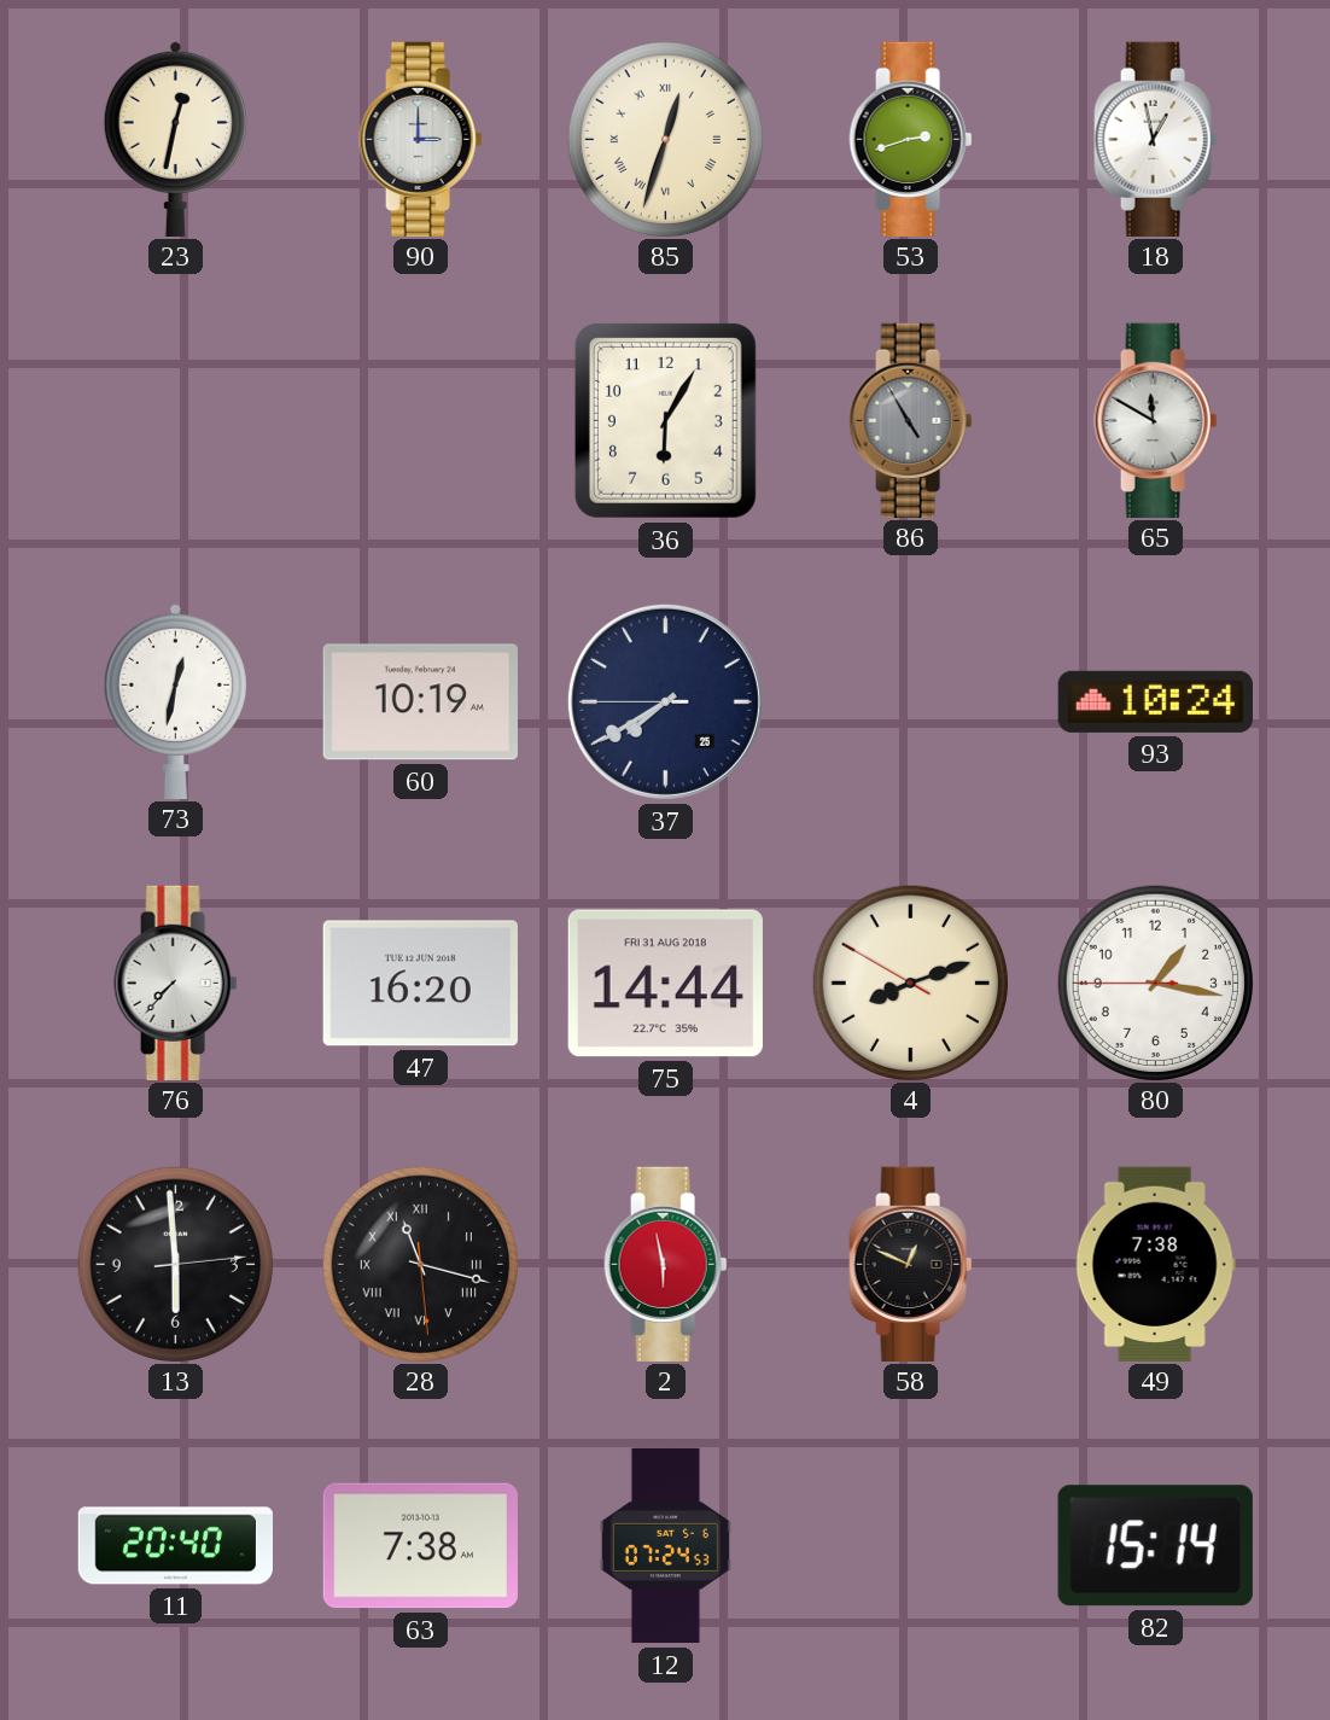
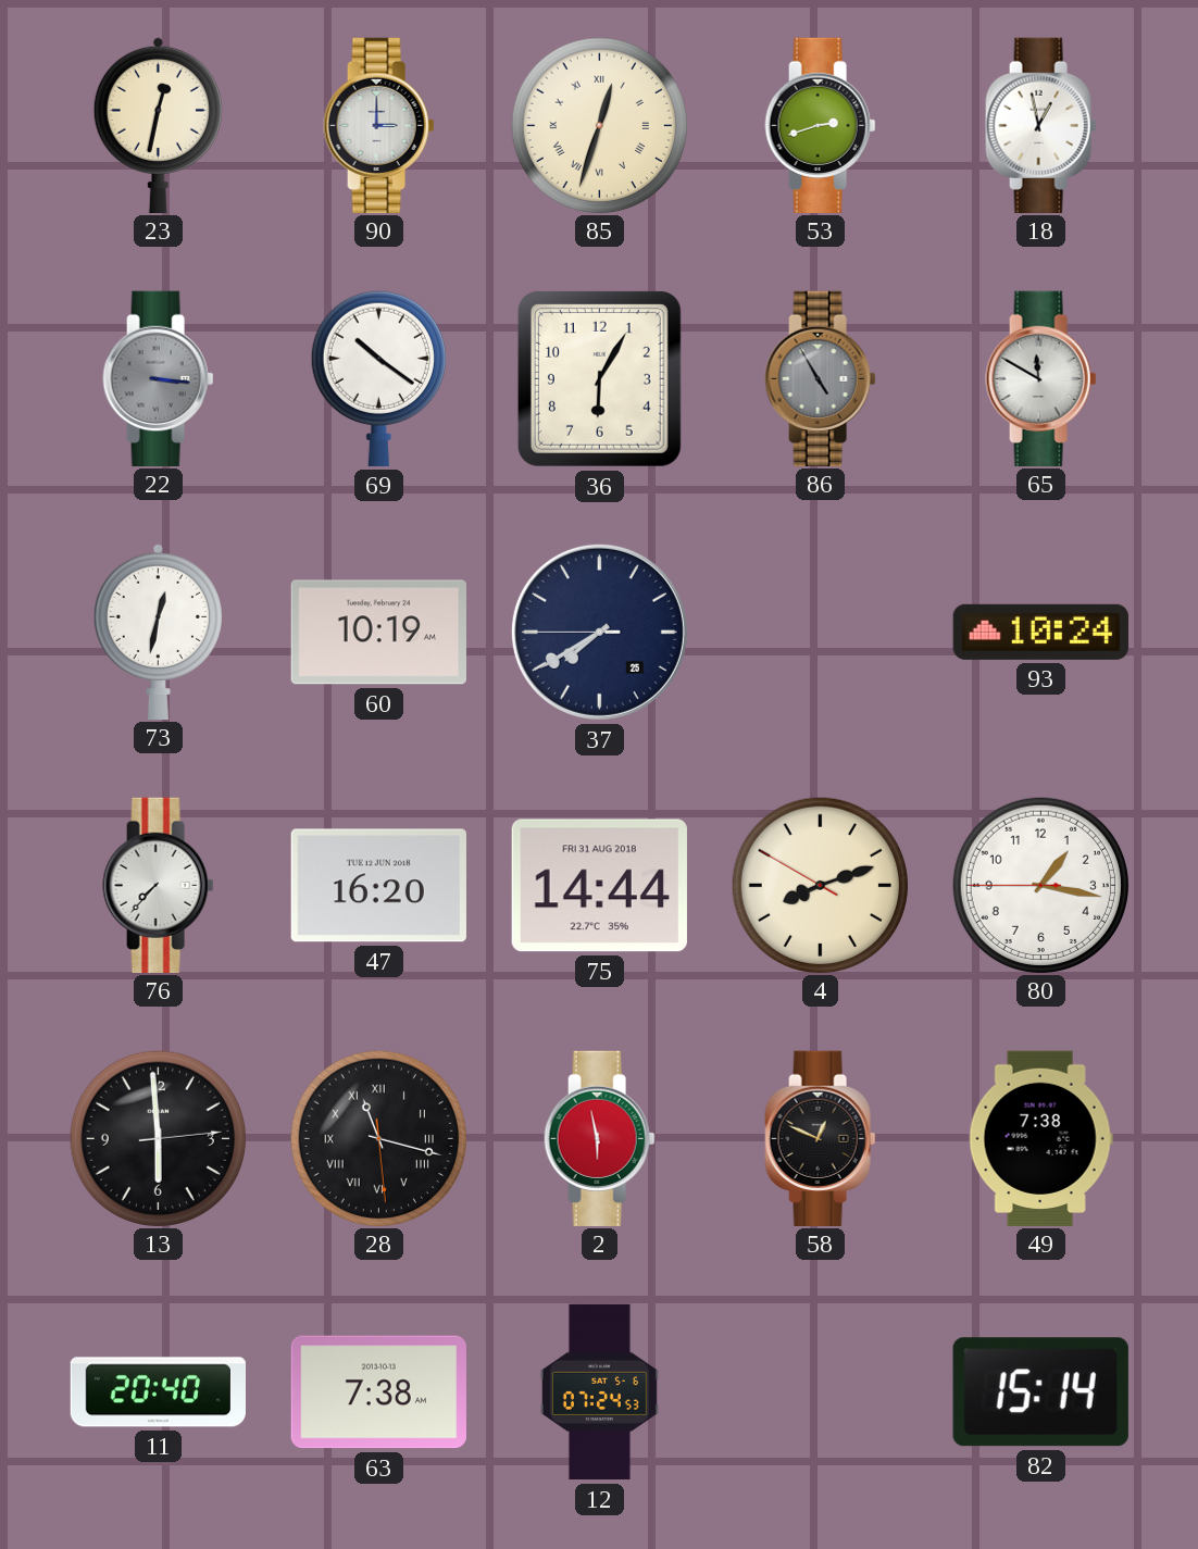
22: none -> 3:16 (159, 378)
69: none -> 10:21 (378, 378)
